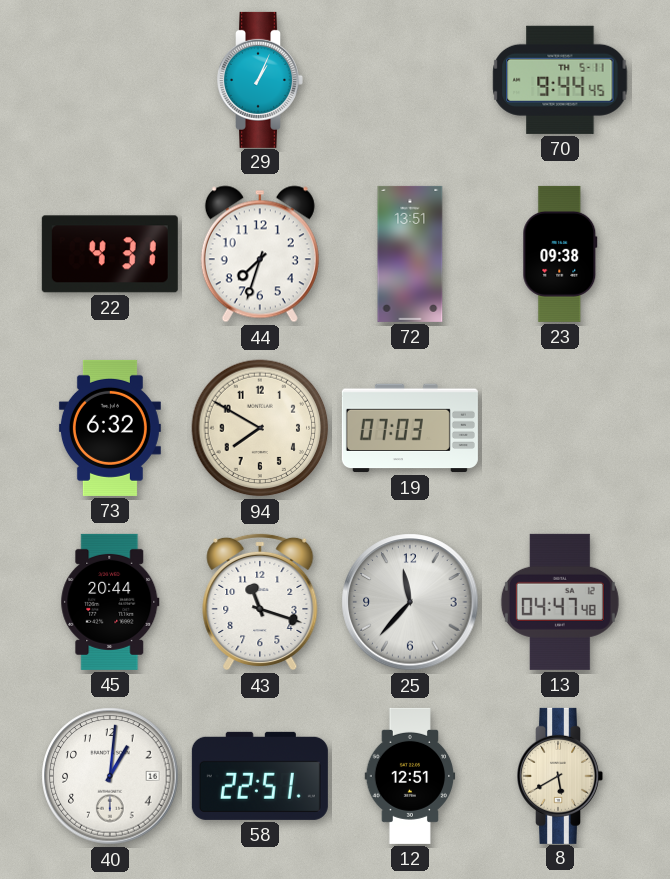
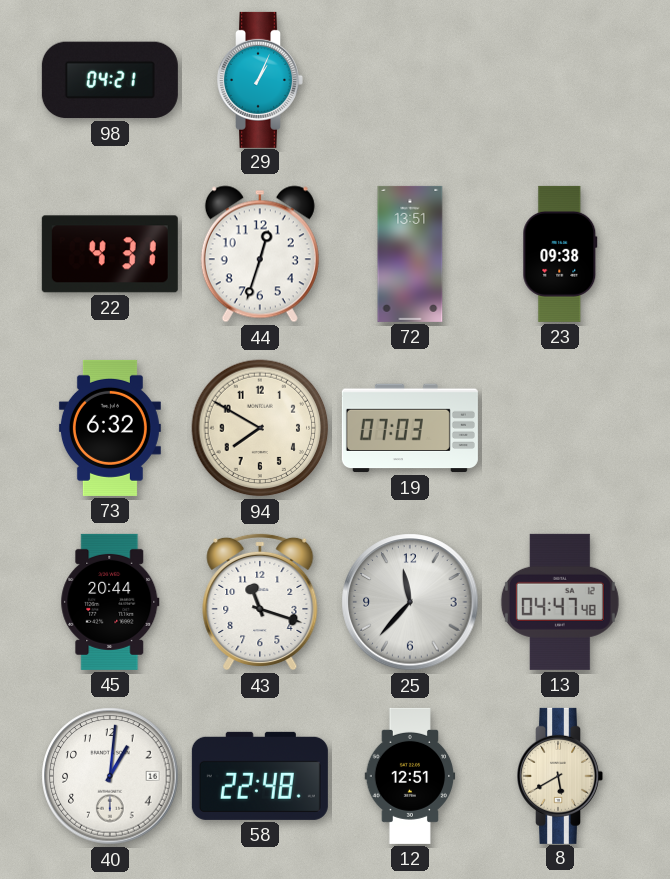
98: none -> 04:21 (110, 80)
70: 9:44 -> none (560, 80)
44: 7:33 -> 12:33 (260, 254)
58: 22:51 -> 22:48 (260, 776)
